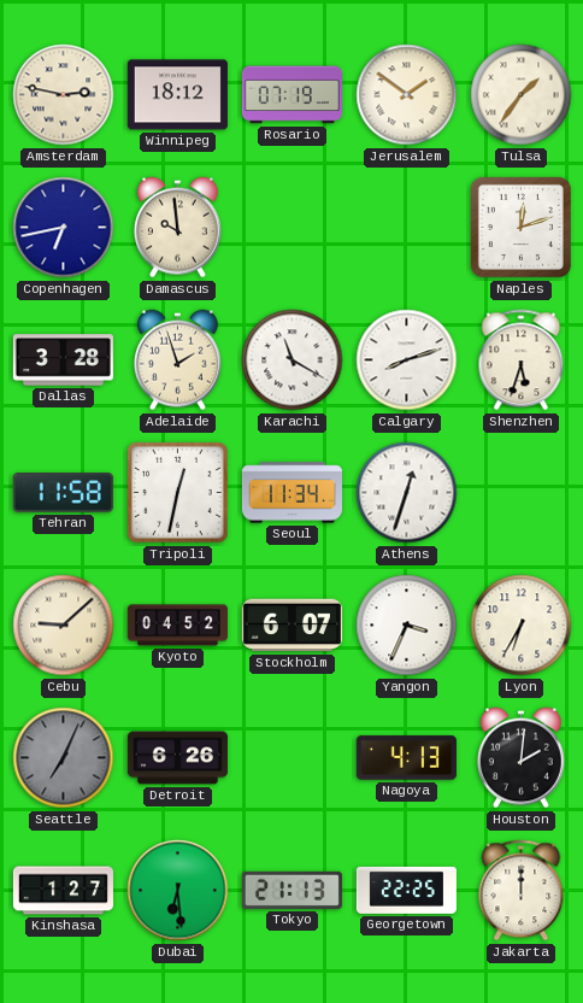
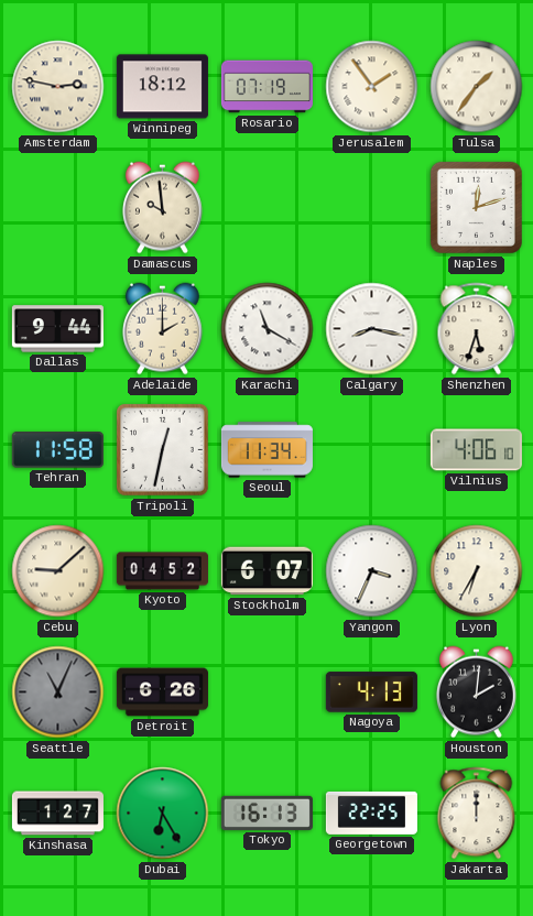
Jerusalem: 1:51 -> 1:54 (372, 87)
Copenhagen: 6:43 -> none (64, 228)
Dallas: 3:28 -> 9:44 (57, 329)
Adelaide: 1:57 -> 2:00 (162, 329)
Calgary: 8:12 -> 8:17 (372, 329)
Athens: 12:33 -> none (407, 493)
Vilnius: none -> 4:06 (476, 450)
Seattle: 7:04 -> 11:04 (58, 693)
Dubai: 6:29 -> 6:25 (163, 814)
Tokyo: 21:13 -> 16:13 (266, 813)
